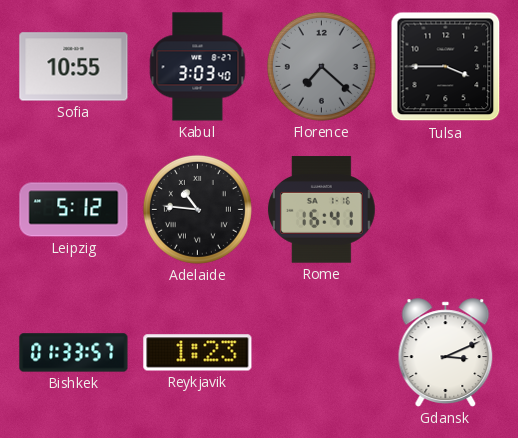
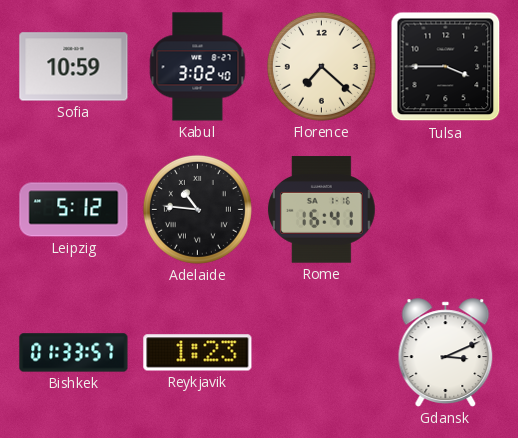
Sofia: 10:55 -> 10:59 (74, 67)
Kabul: 3:03 -> 3:02 (198, 67)
Florence dial: grey -> cream (321, 66)
